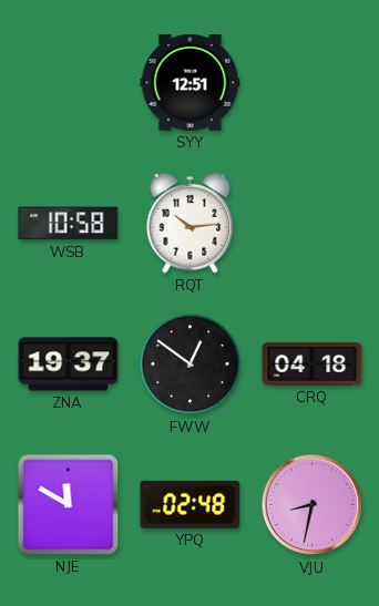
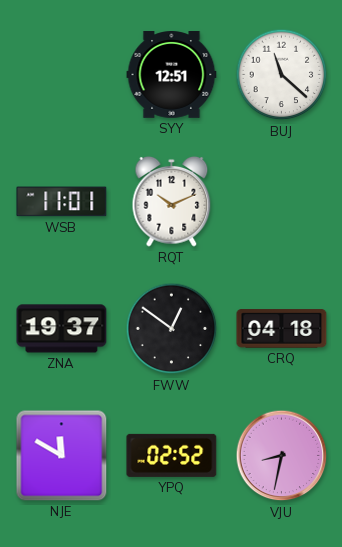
BUJ: none -> 11:22 (282, 75)
WSB: 10:58 -> 11:01 (62, 202)
RQT: 10:14 -> 10:11 (172, 201)
YPQ: 02:48 -> 02:52 (172, 455)
